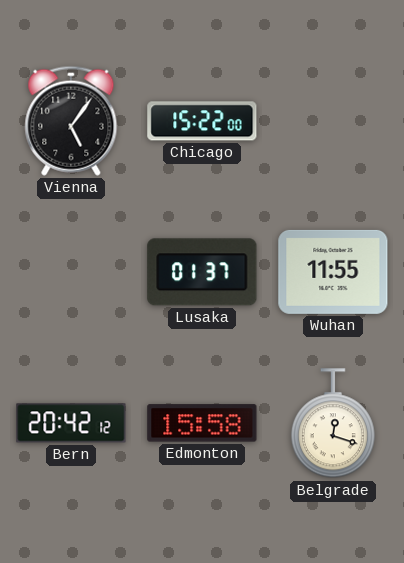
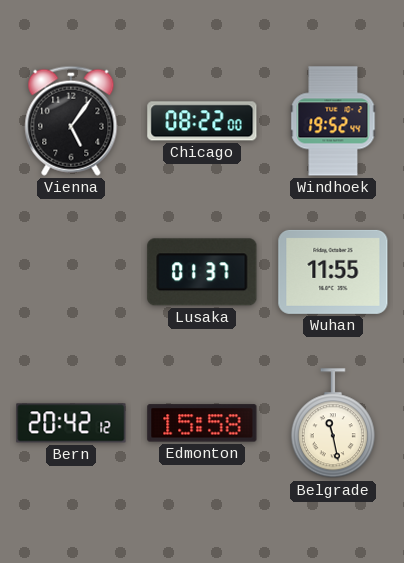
Chicago: 15:22 -> 08:22 (202, 121)
Windhoek: none -> 19:52 (333, 121)
Belgrade: 12:18 -> 11:28 (333, 424)
